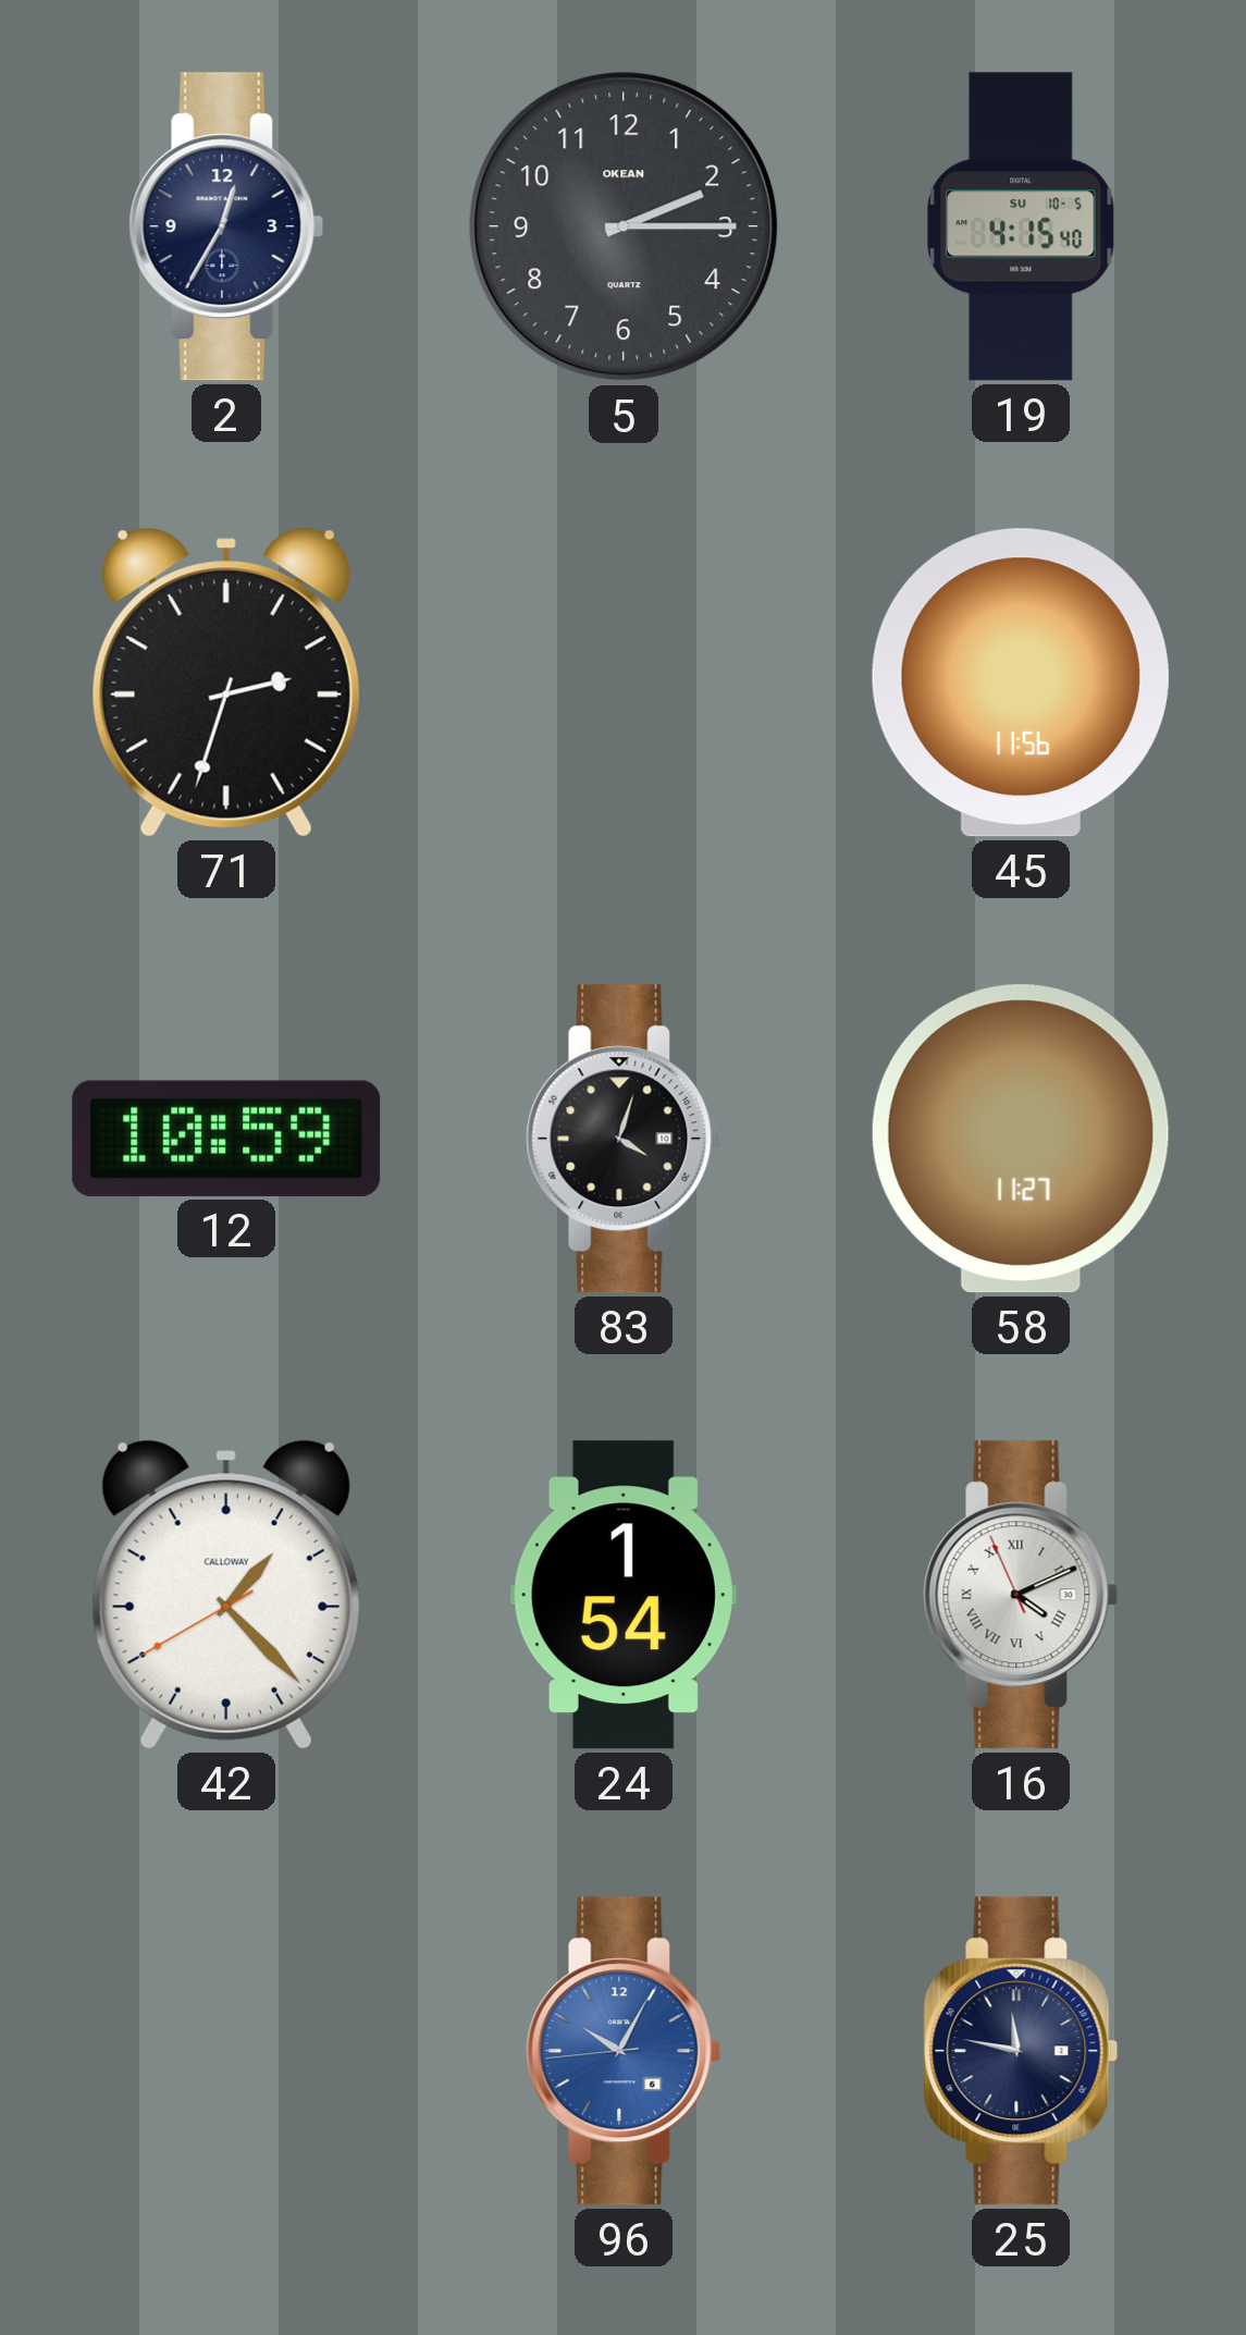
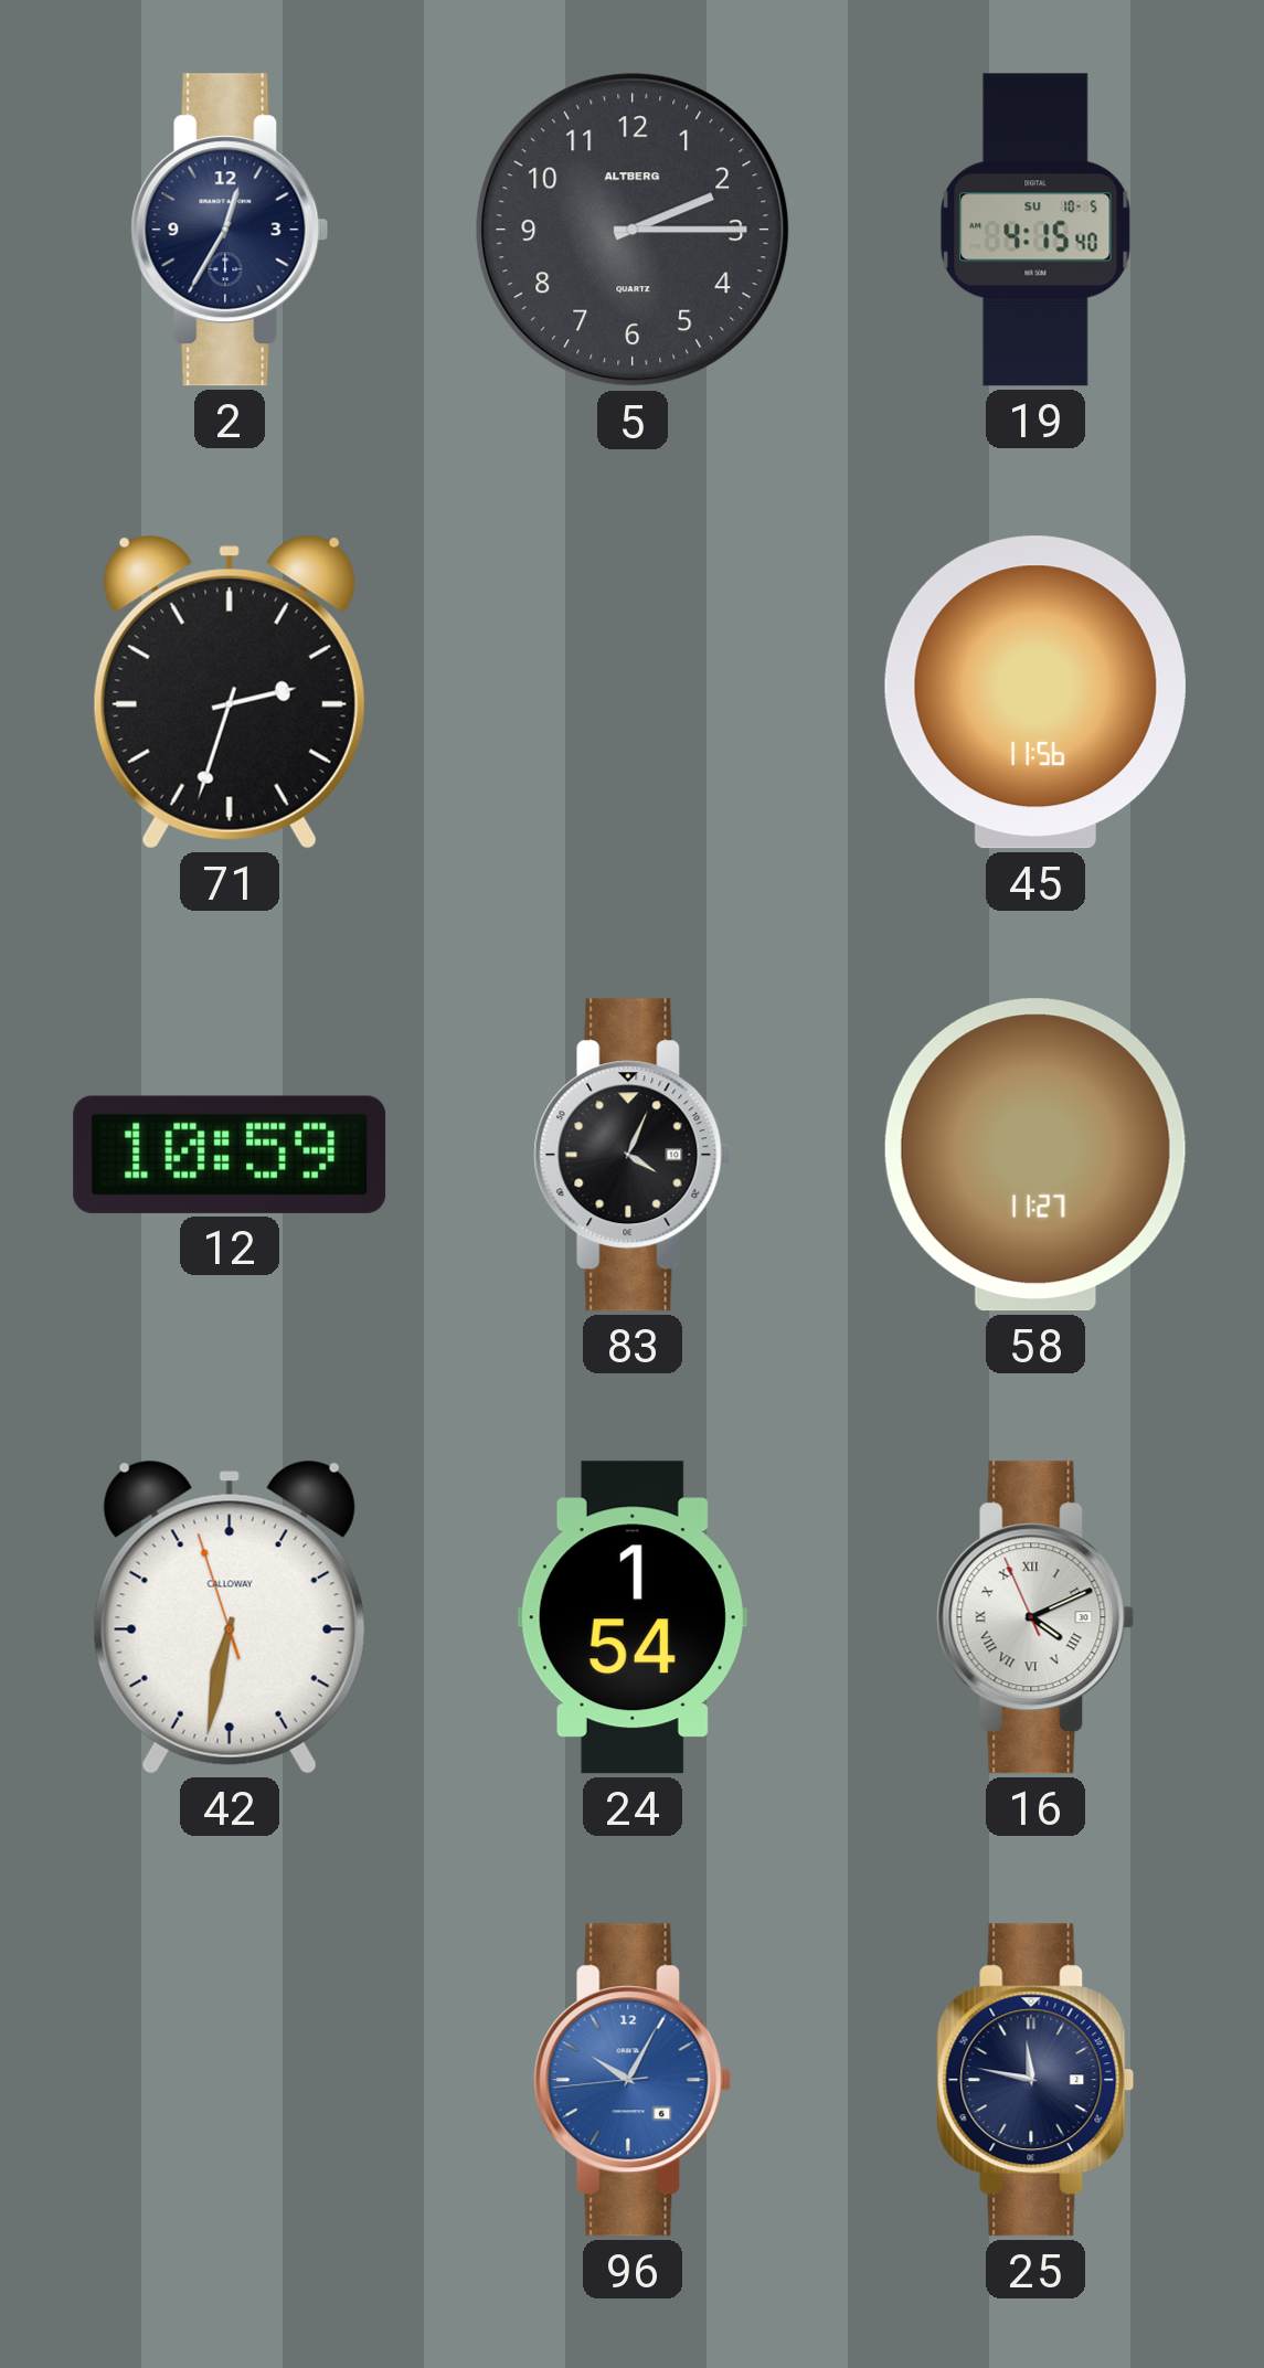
5 brand: OKEAN -> ALTBERG (633, 230)
83: 4:03 -> 4:04 (633, 1155)
42: 1:22 -> 6:31 (230, 1617)
